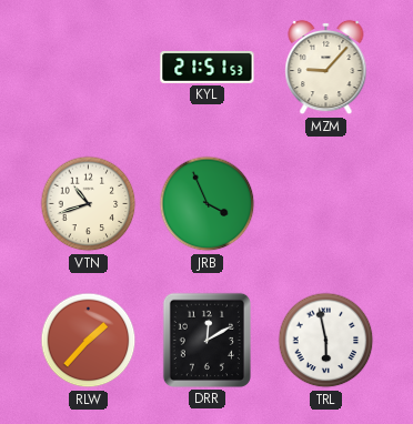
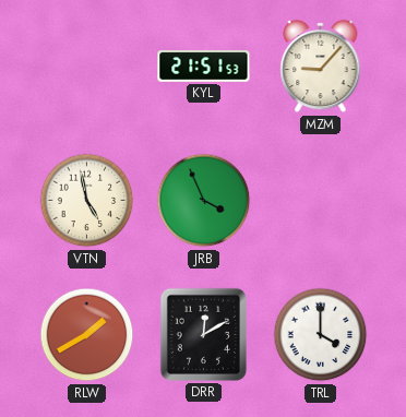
VTN: 10:42 -> 4:58 (87, 201)
RLW: 1:37 -> 1:40 (87, 335)
TRL: 5:58 -> 4:00 (321, 335)
